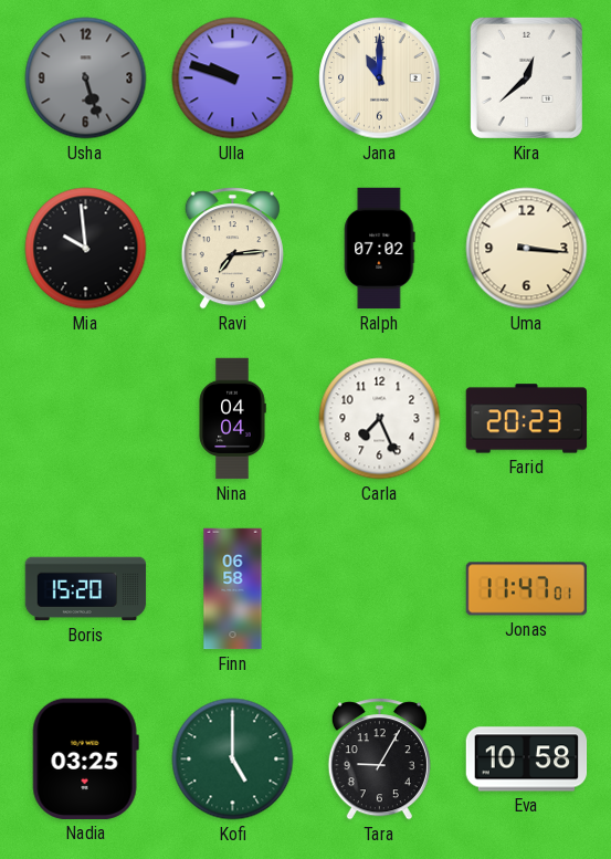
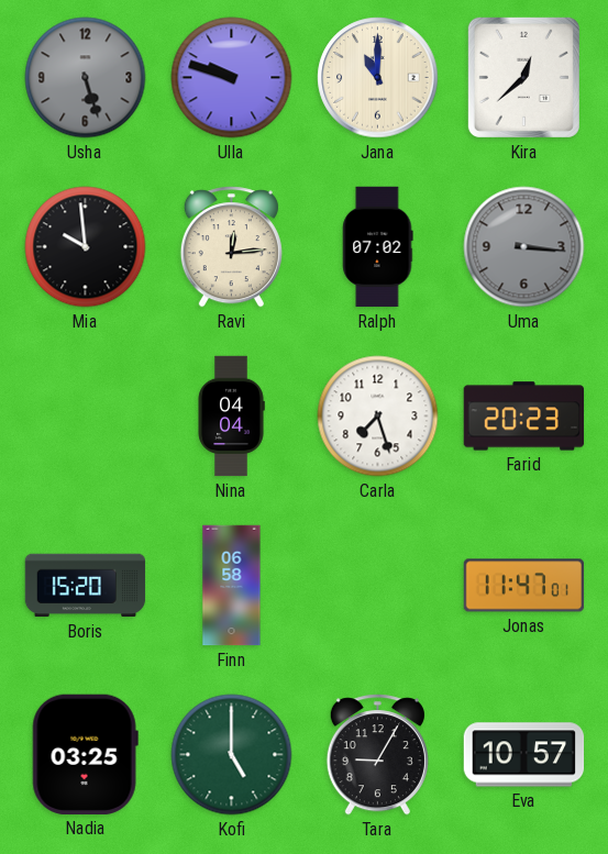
Ravi: 7:14 -> 12:14 (231, 247)
Uma dial: cream -> grey (524, 247)
Carla: 7:26 -> 7:27 (378, 417)
Eva: 10:58 -> 10:57 (524, 755)
